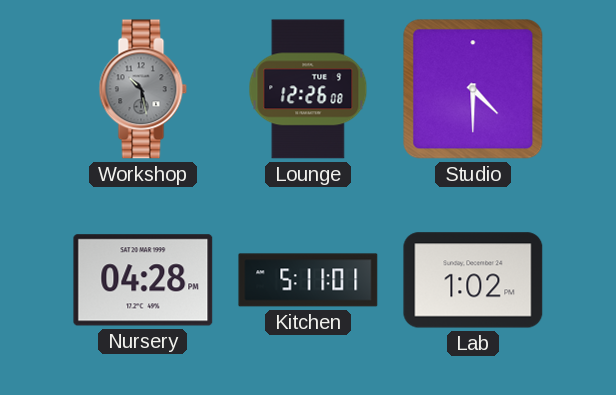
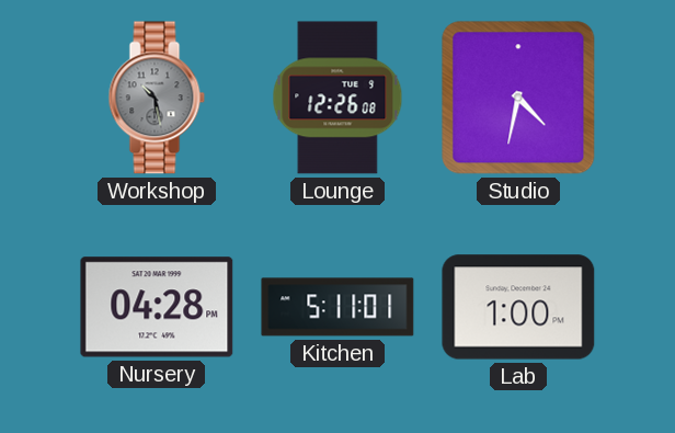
Studio: 4:30 -> 4:32 (518, 98)
Lab: 1:02 -> 1:00 (518, 307)
